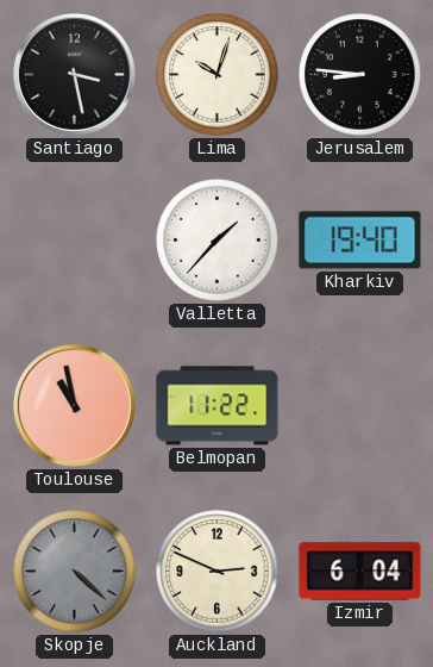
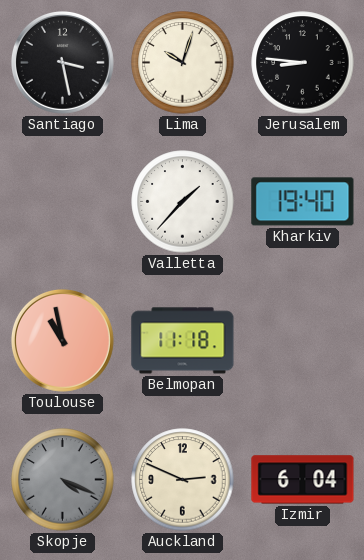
Belmopan: 11:22 -> 11:18 (183, 341)
Skopje: 4:22 -> 4:19 (63, 480)
